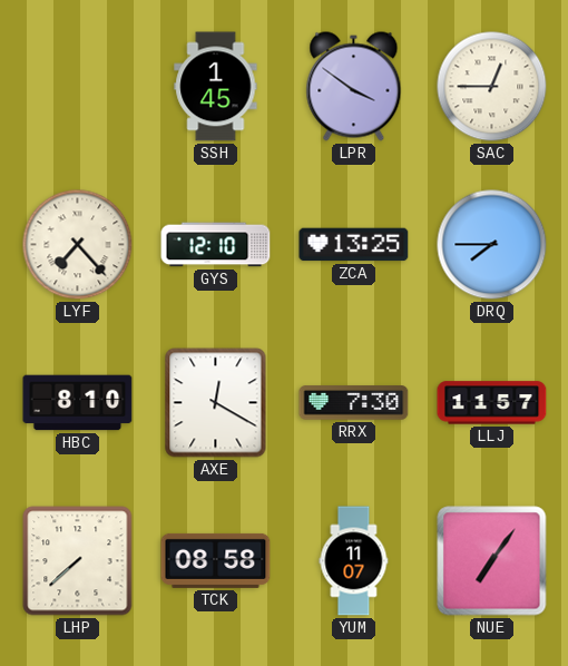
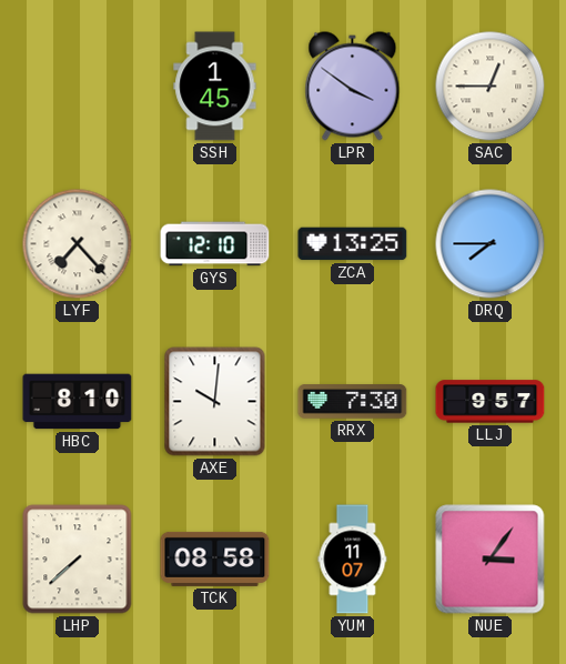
AXE: 12:20 -> 10:01 (215, 402)
LLJ: 11:57 -> 9:57 (491, 402)
NUE: 7:06 -> 3:06 (491, 560)
